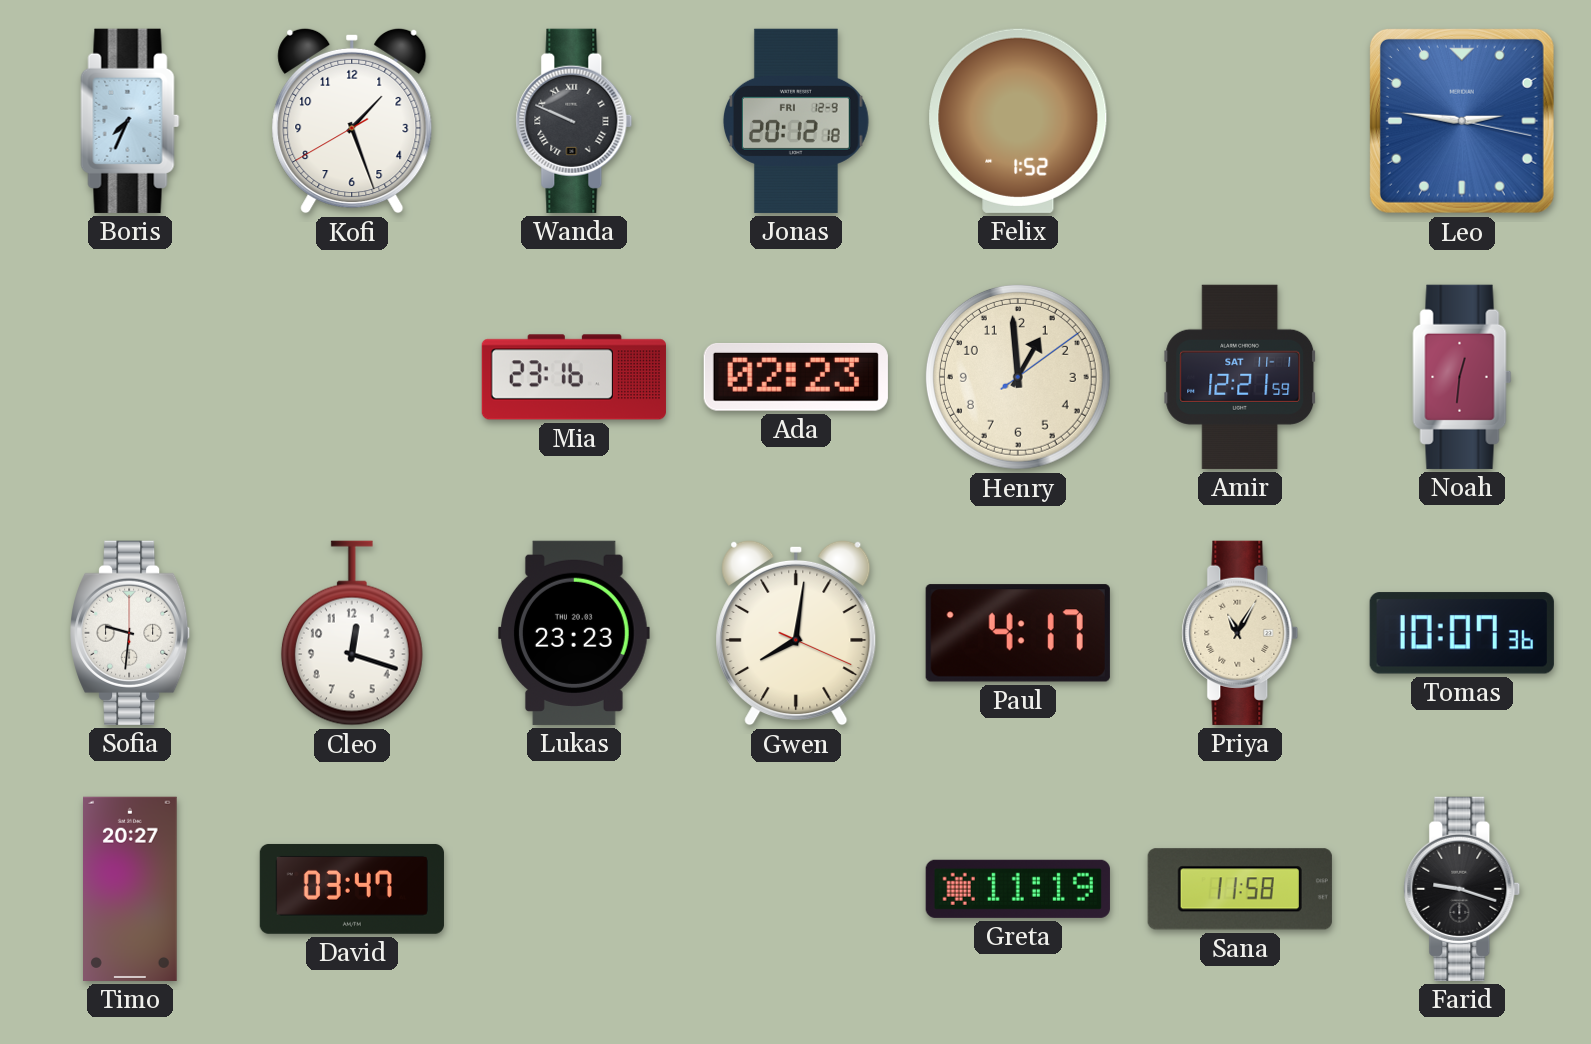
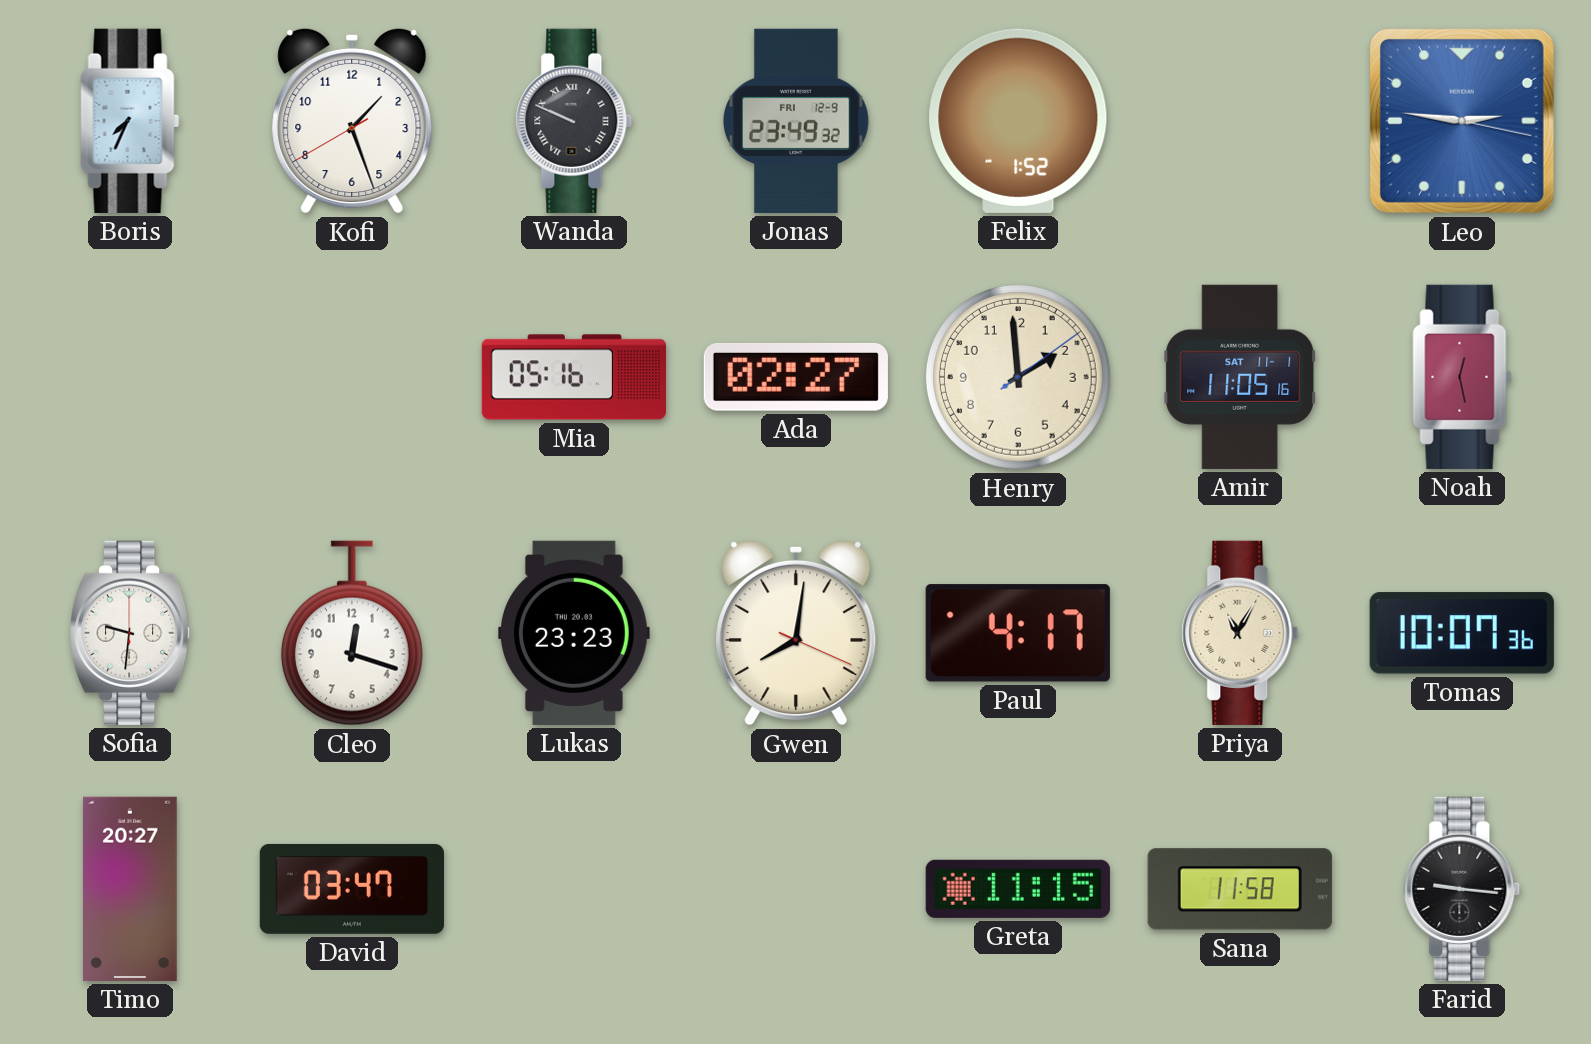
Jonas: 20:12 -> 23:49 (797, 121)
Mia: 23:16 -> 05:16 (574, 377)
Ada: 02:23 -> 02:27 (796, 377)
Henry: 12:59 -> 1:59 (1018, 377)
Amir: 12:21 -> 11:05 (1240, 377)
Noah: 12:31 -> 12:28 (1462, 377)
Greta: 11:19 -> 11:15 (1018, 889)
Farid: 9:18 -> 9:16 (1462, 889)
